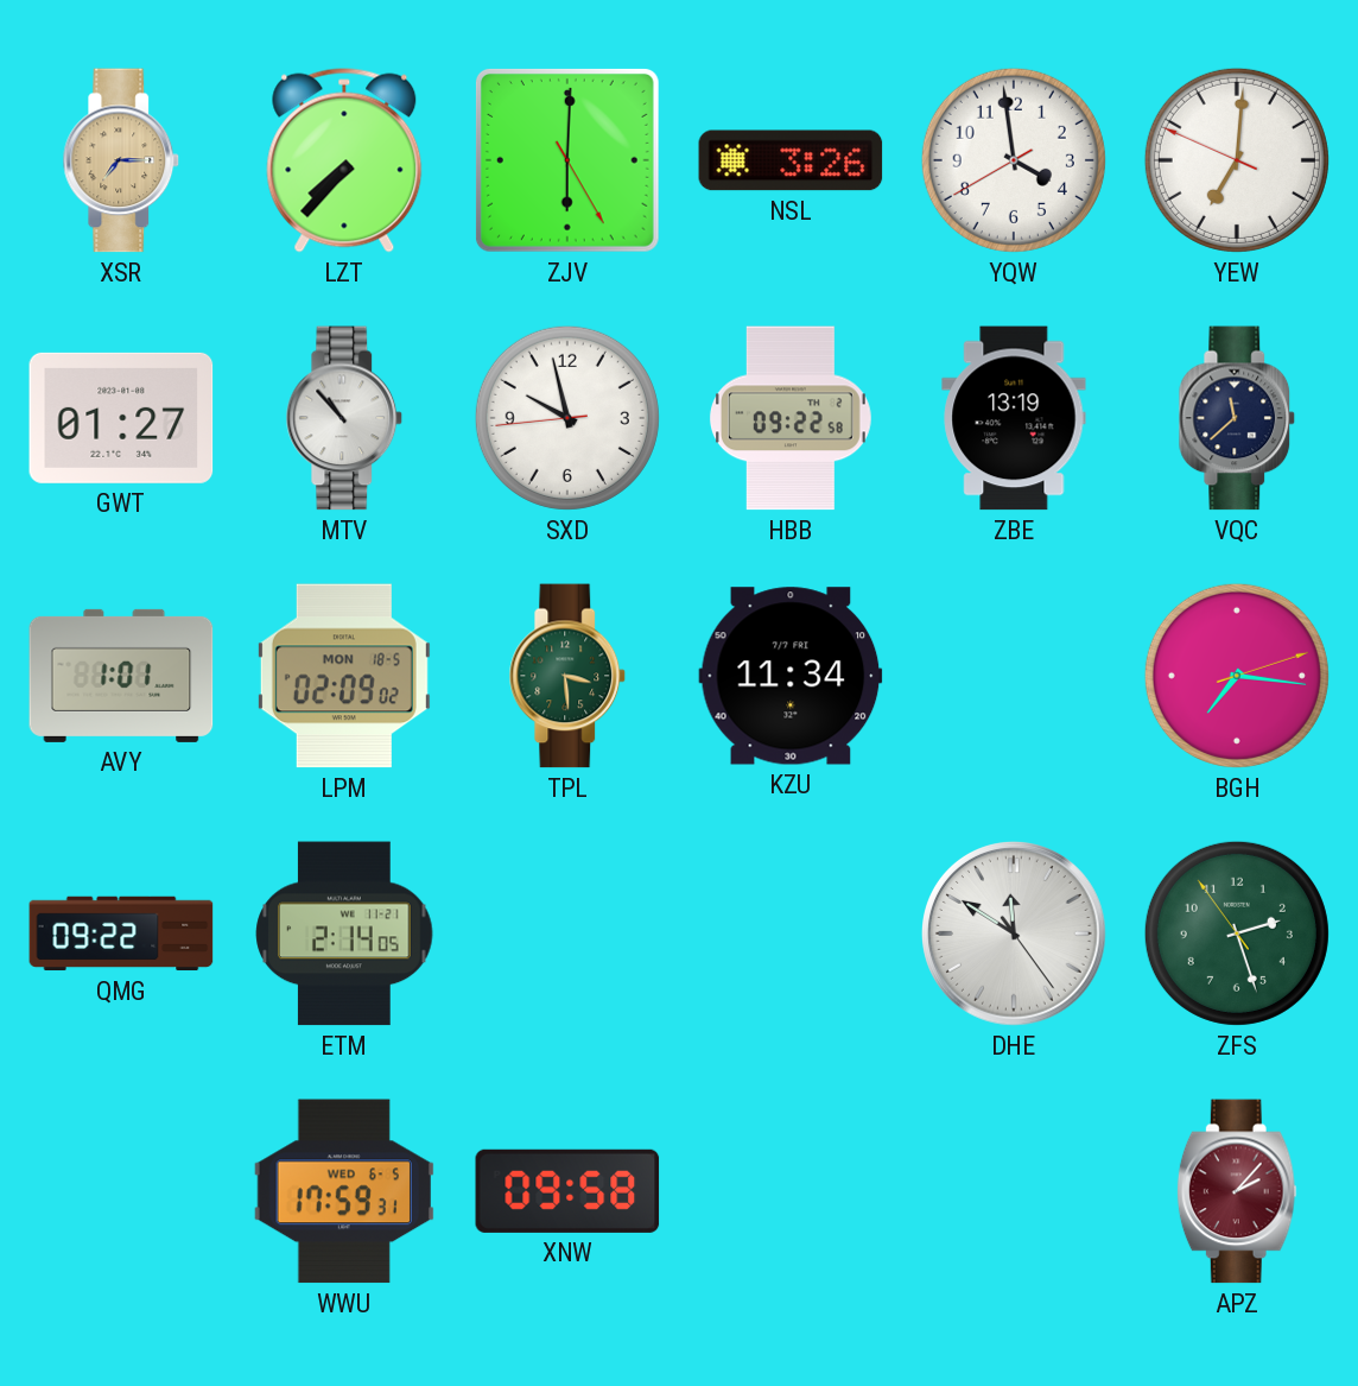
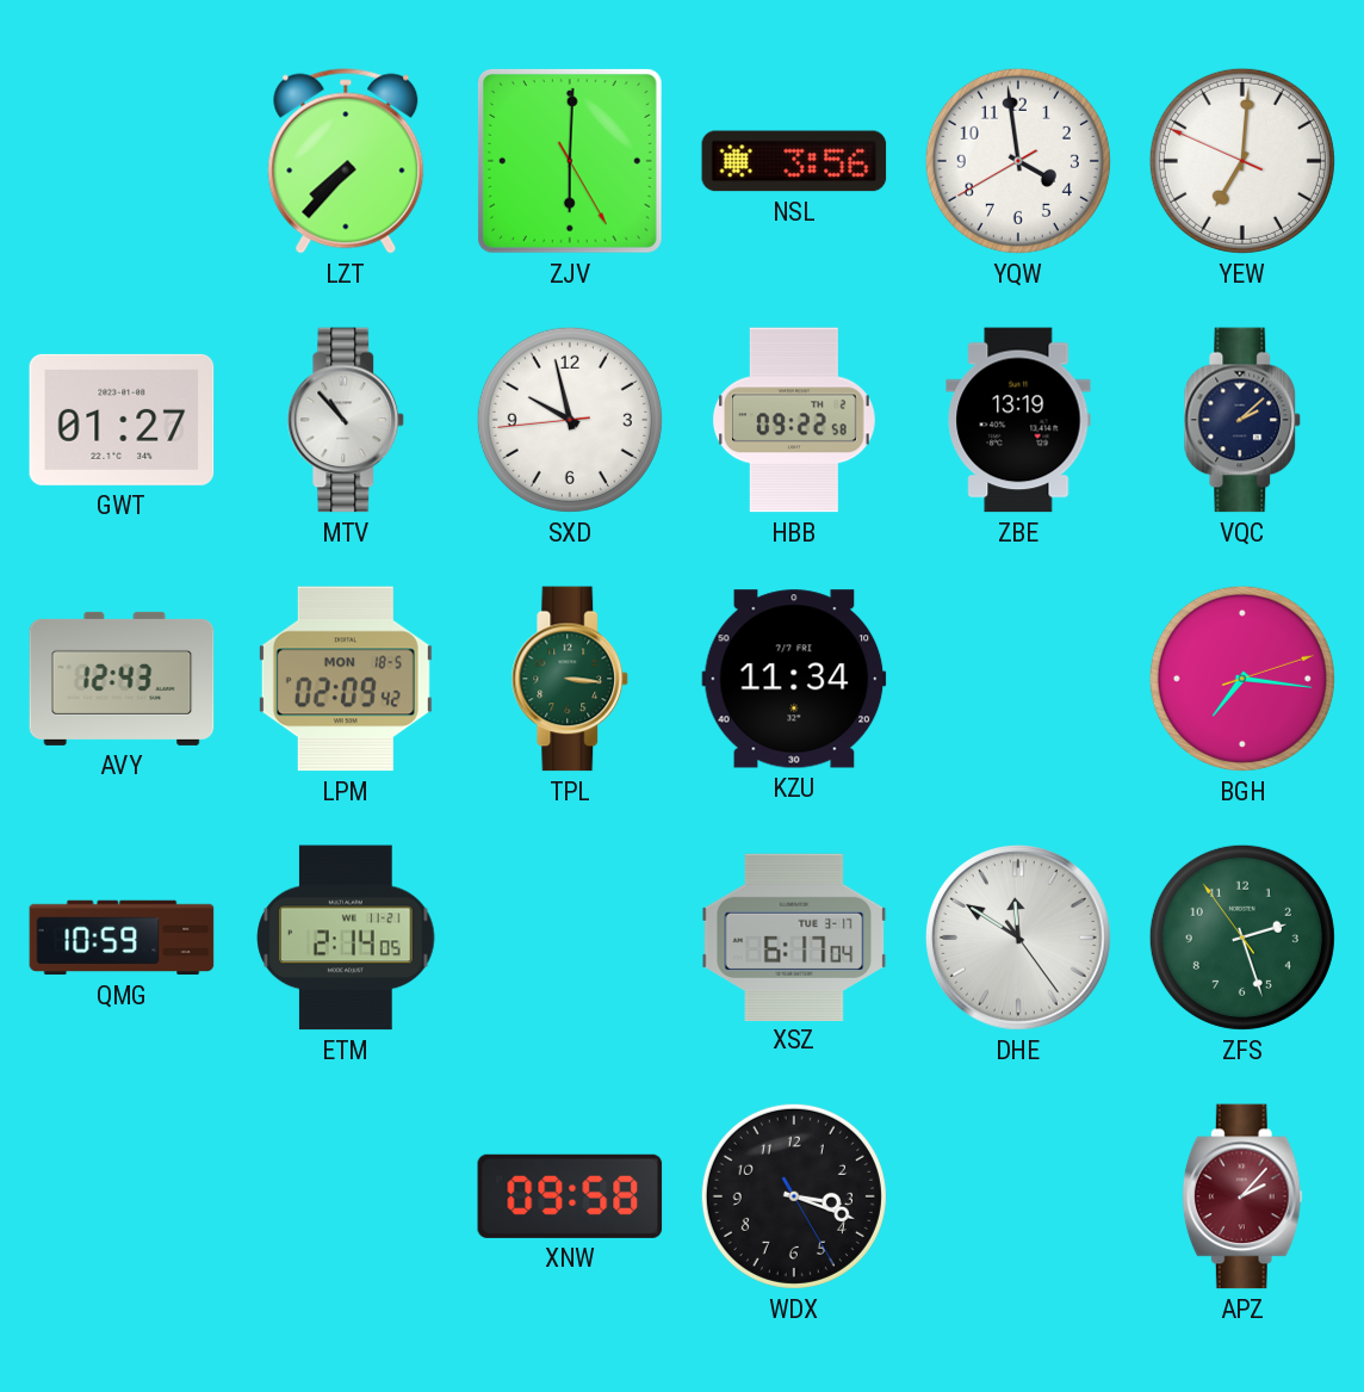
XSR: 7:15 -> none (121, 160)
NSL: 3:26 -> 3:56 (794, 161)
VQC: 11:38 -> 2:08 (1242, 420)
AVY: 1:01 -> 12:43 (122, 679)
LPM: 02:09:02 -> 02:09:42 (346, 679)
TPL: 3:29 -> 3:16 (570, 679)
QMG: 09:22 -> 10:59 (122, 938)
XSZ: none -> 6:17 (794, 936)
WWU: 17:59 -> none (344, 1191)
WDX: none -> 3:18 (794, 1196)
